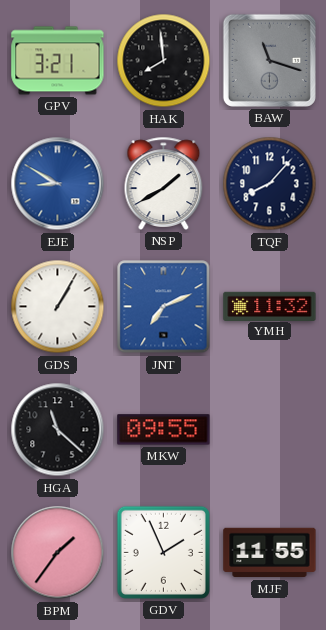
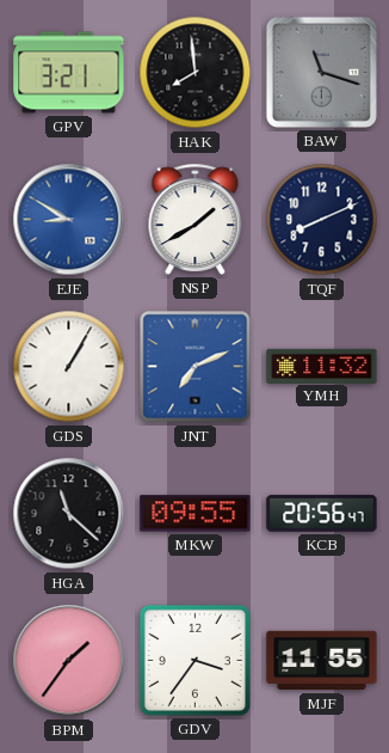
TQF: 8:07 -> 8:11 (322, 220)
KCB: none -> 20:56 (322, 514)
GDV: 1:56 -> 3:36 (194, 660)
